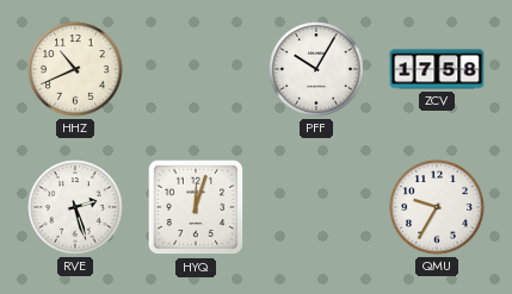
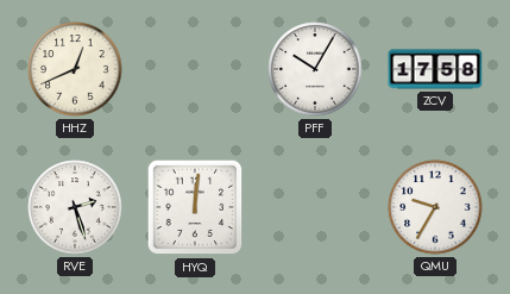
HHZ: 10:41 -> 12:41 (75, 69)
HYQ: 12:03 -> 12:01 (195, 207)
